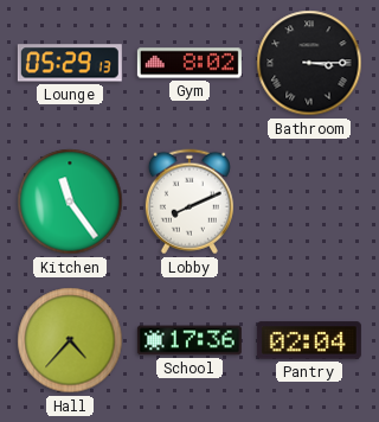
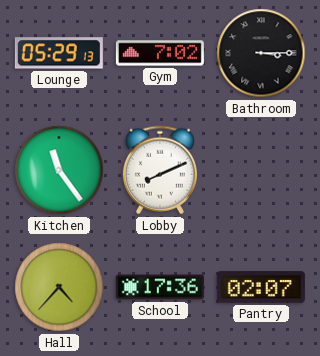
Gym: 8:02 -> 7:02 (160, 53)
Pantry: 02:04 -> 02:07 (261, 287)
